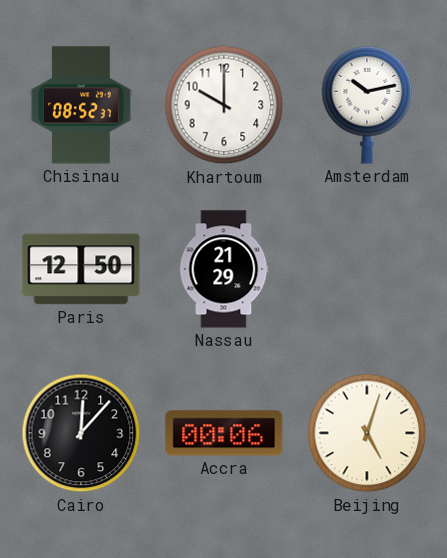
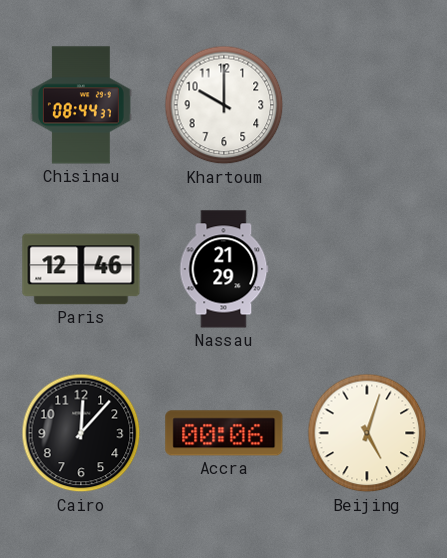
Chisinau: 08:52 -> 08:44 (81, 105)
Amsterdam: 10:13 -> none (367, 105)
Paris: 12:50 -> 12:46 (81, 269)
